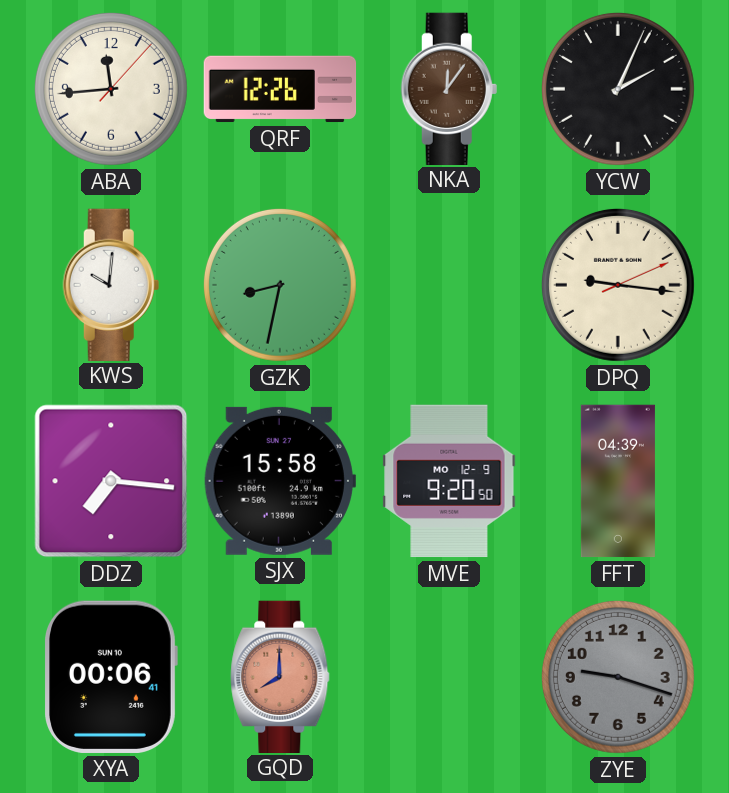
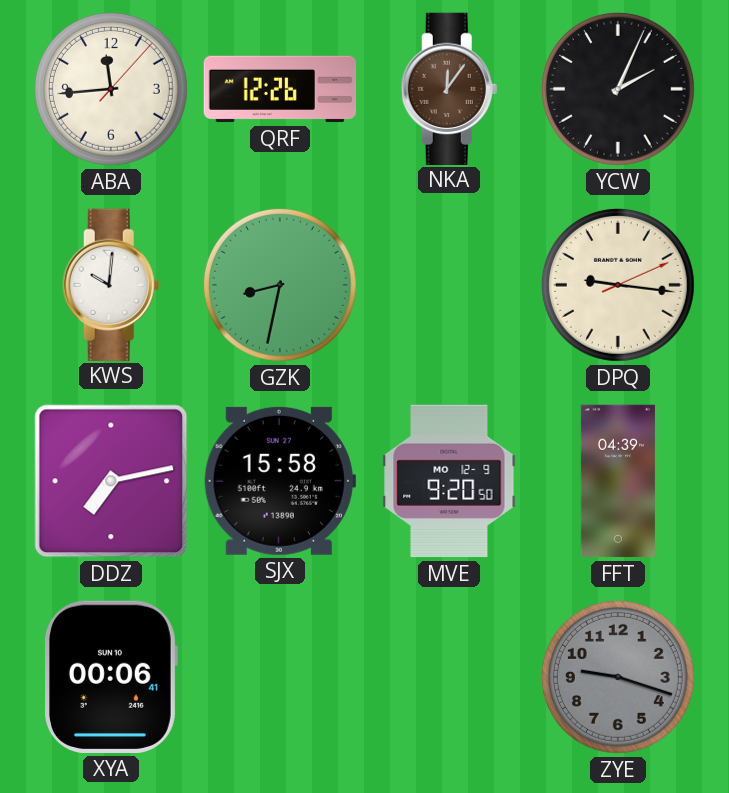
DDZ: 7:16 -> 7:13 (111, 481)
GQD: 8:00 -> none (280, 676)
